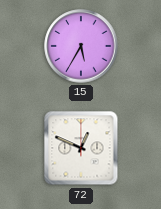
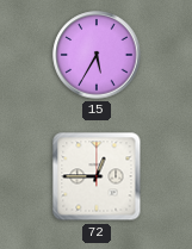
72: 12:49 -> 12:45 (97, 176)
